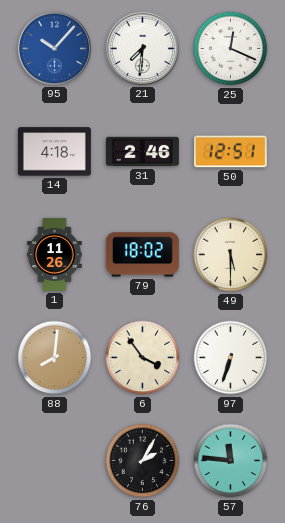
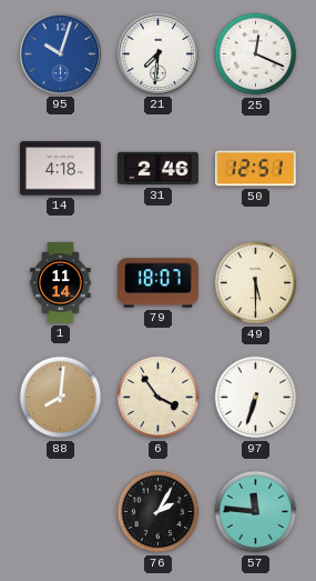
95: 10:07 -> 10:03 (60, 53)
1: 11:26 -> 11:14 (61, 282)
79: 18:02 -> 18:07 (157, 283)
